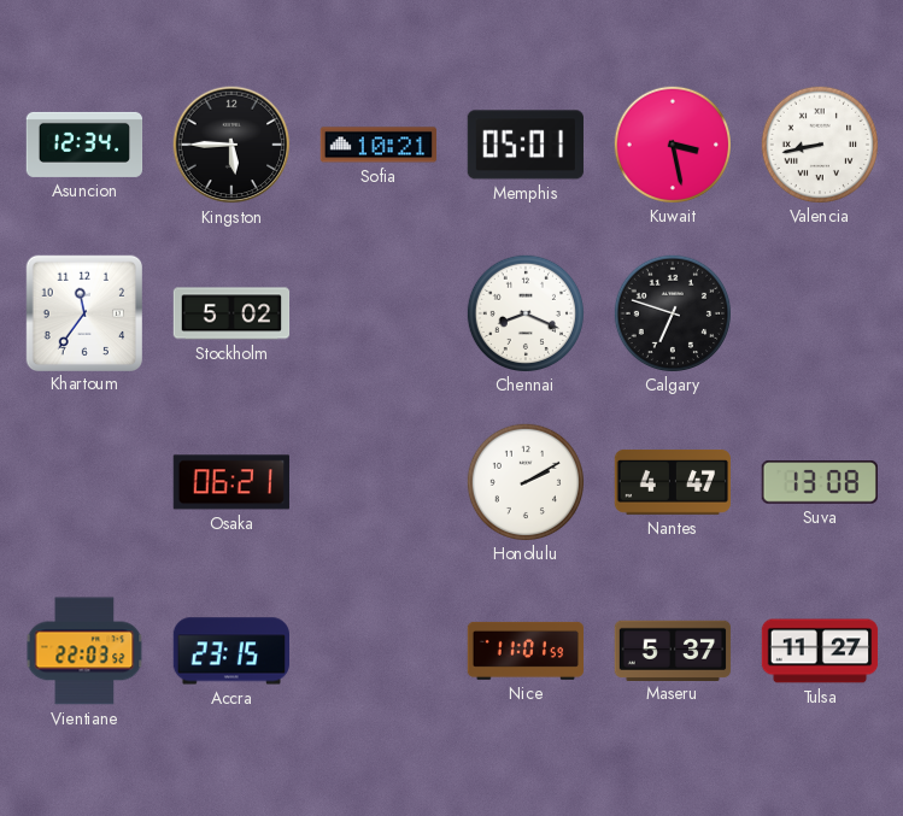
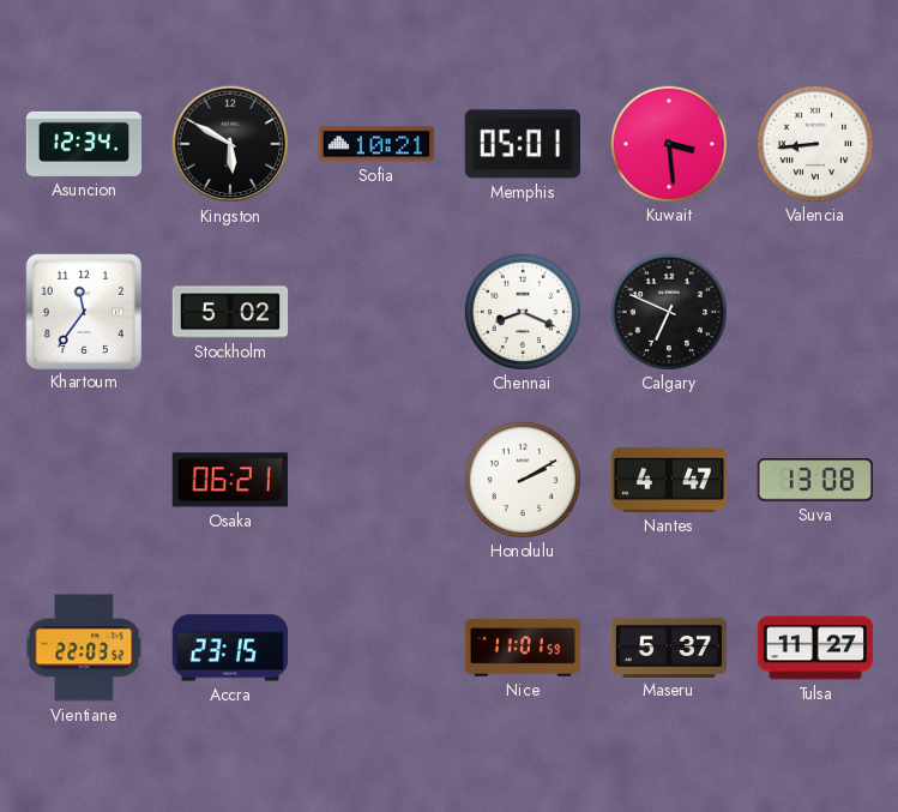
Kingston: 5:45 -> 5:50 (230, 144)
Kuwait: 3:28 -> 3:29 (668, 143)
Valencia: 8:43 -> 8:44 (814, 143)
Calgary: 6:48 -> 6:49 (668, 311)
